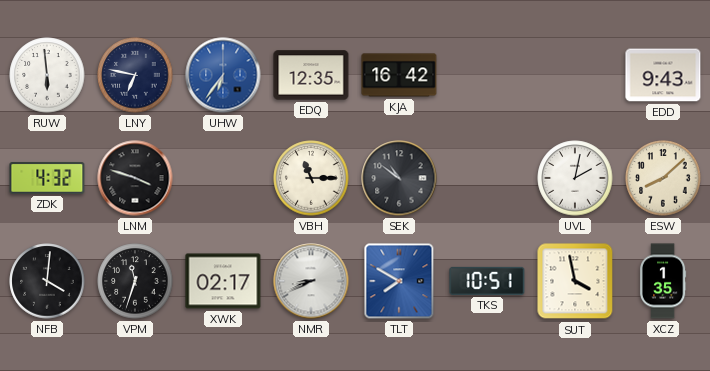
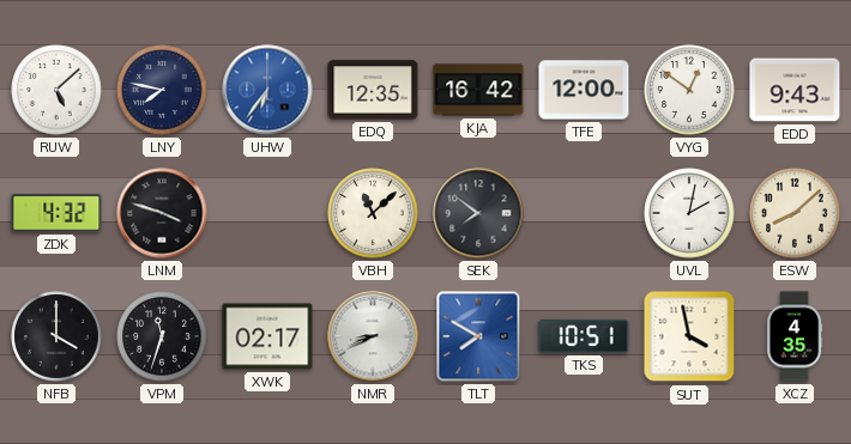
RUW: 5:59 -> 5:08 (56, 90)
LNY: 6:47 -> 7:47 (162, 90)
TFE: none -> 12:00 (584, 90)
VYG: none -> 12:51 (689, 90)
VBH: 11:15 -> 11:08 (373, 213)
SEK: 10:51 -> 7:51 (478, 213)
NFB: 4:01 -> 4:00 (56, 336)
XCZ: 1:35 -> 4:35 (795, 336)
